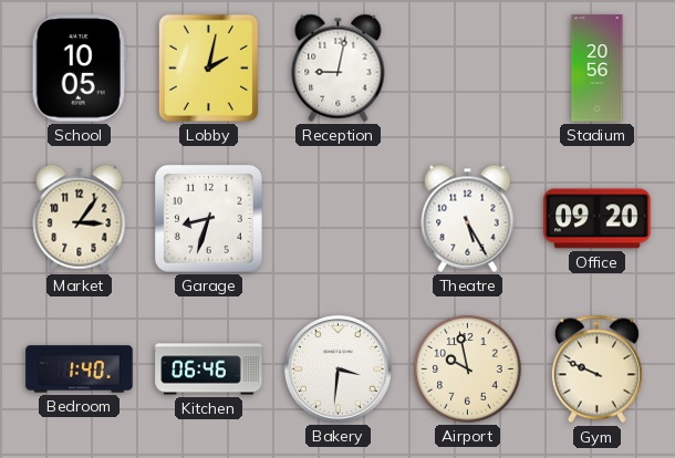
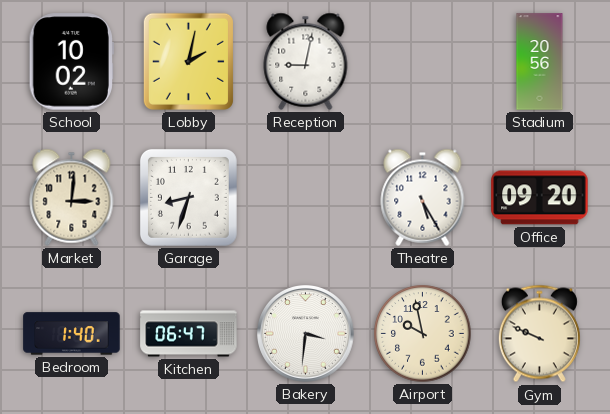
School: 10:05 -> 10:02 (71, 62)
Market: 3:06 -> 3:01 (72, 197)
Kitchen: 06:46 -> 06:47 (189, 334)
